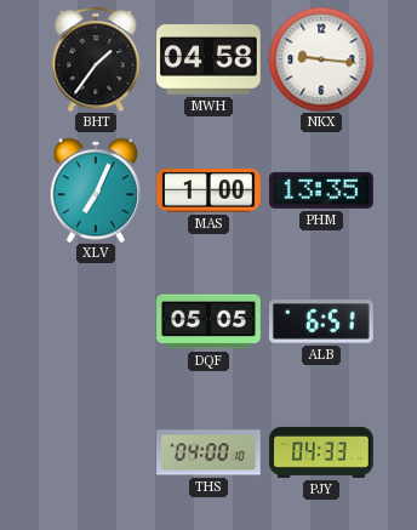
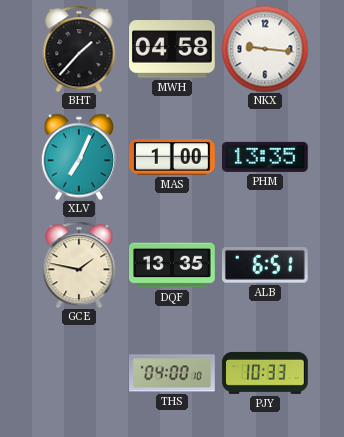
BHT: 1:36 -> 1:37 (79, 49)
GCE: none -> 1:47 (79, 265)
DQF: 05:05 -> 13:35 (172, 265)
PJY: 04:33 -> 10:33 (265, 373)
